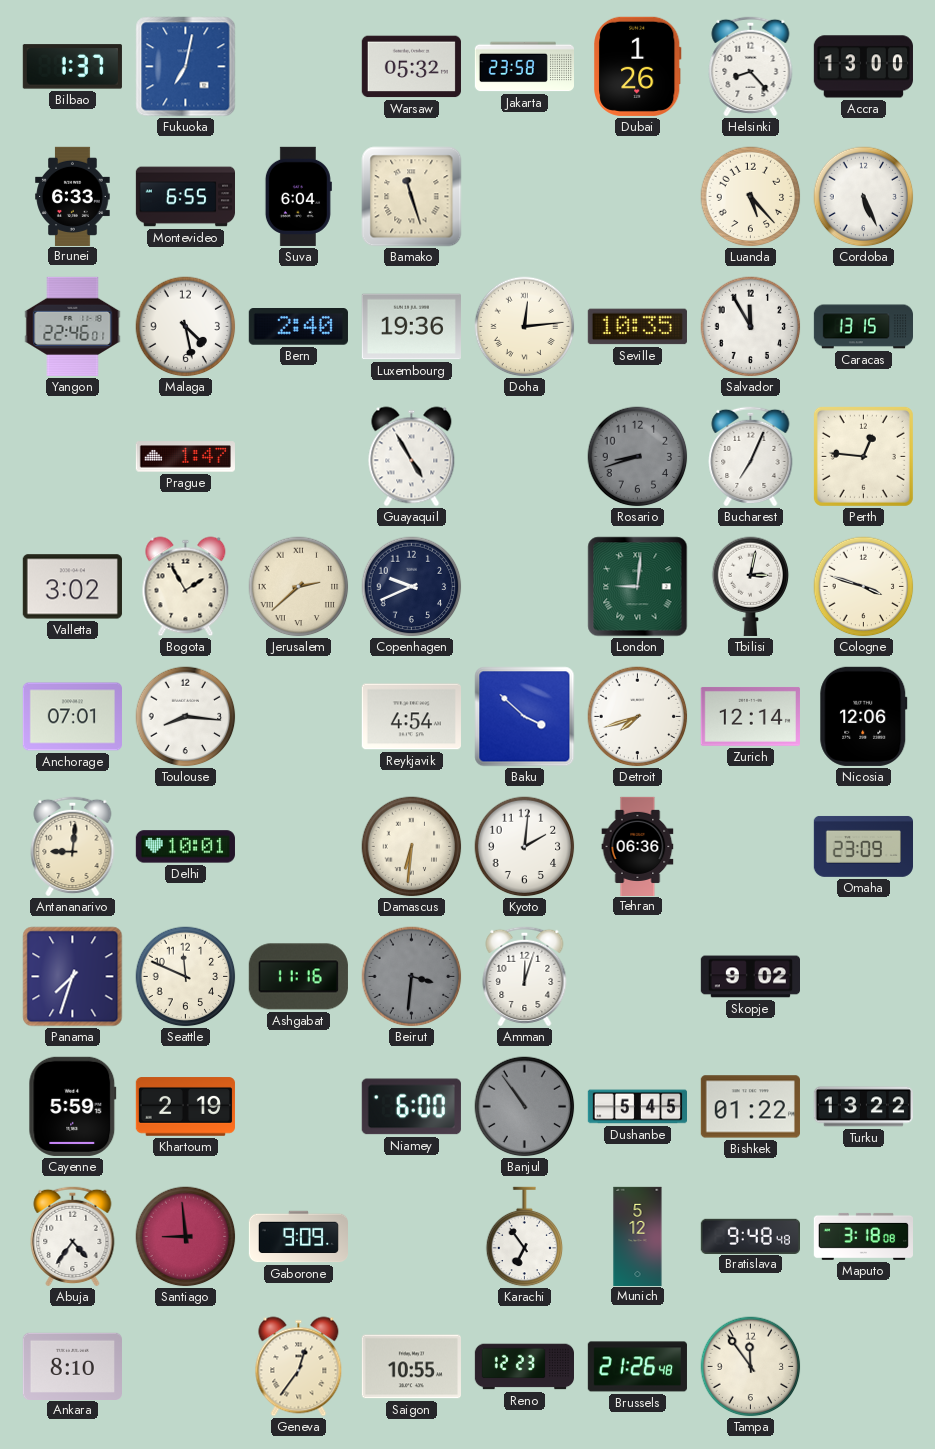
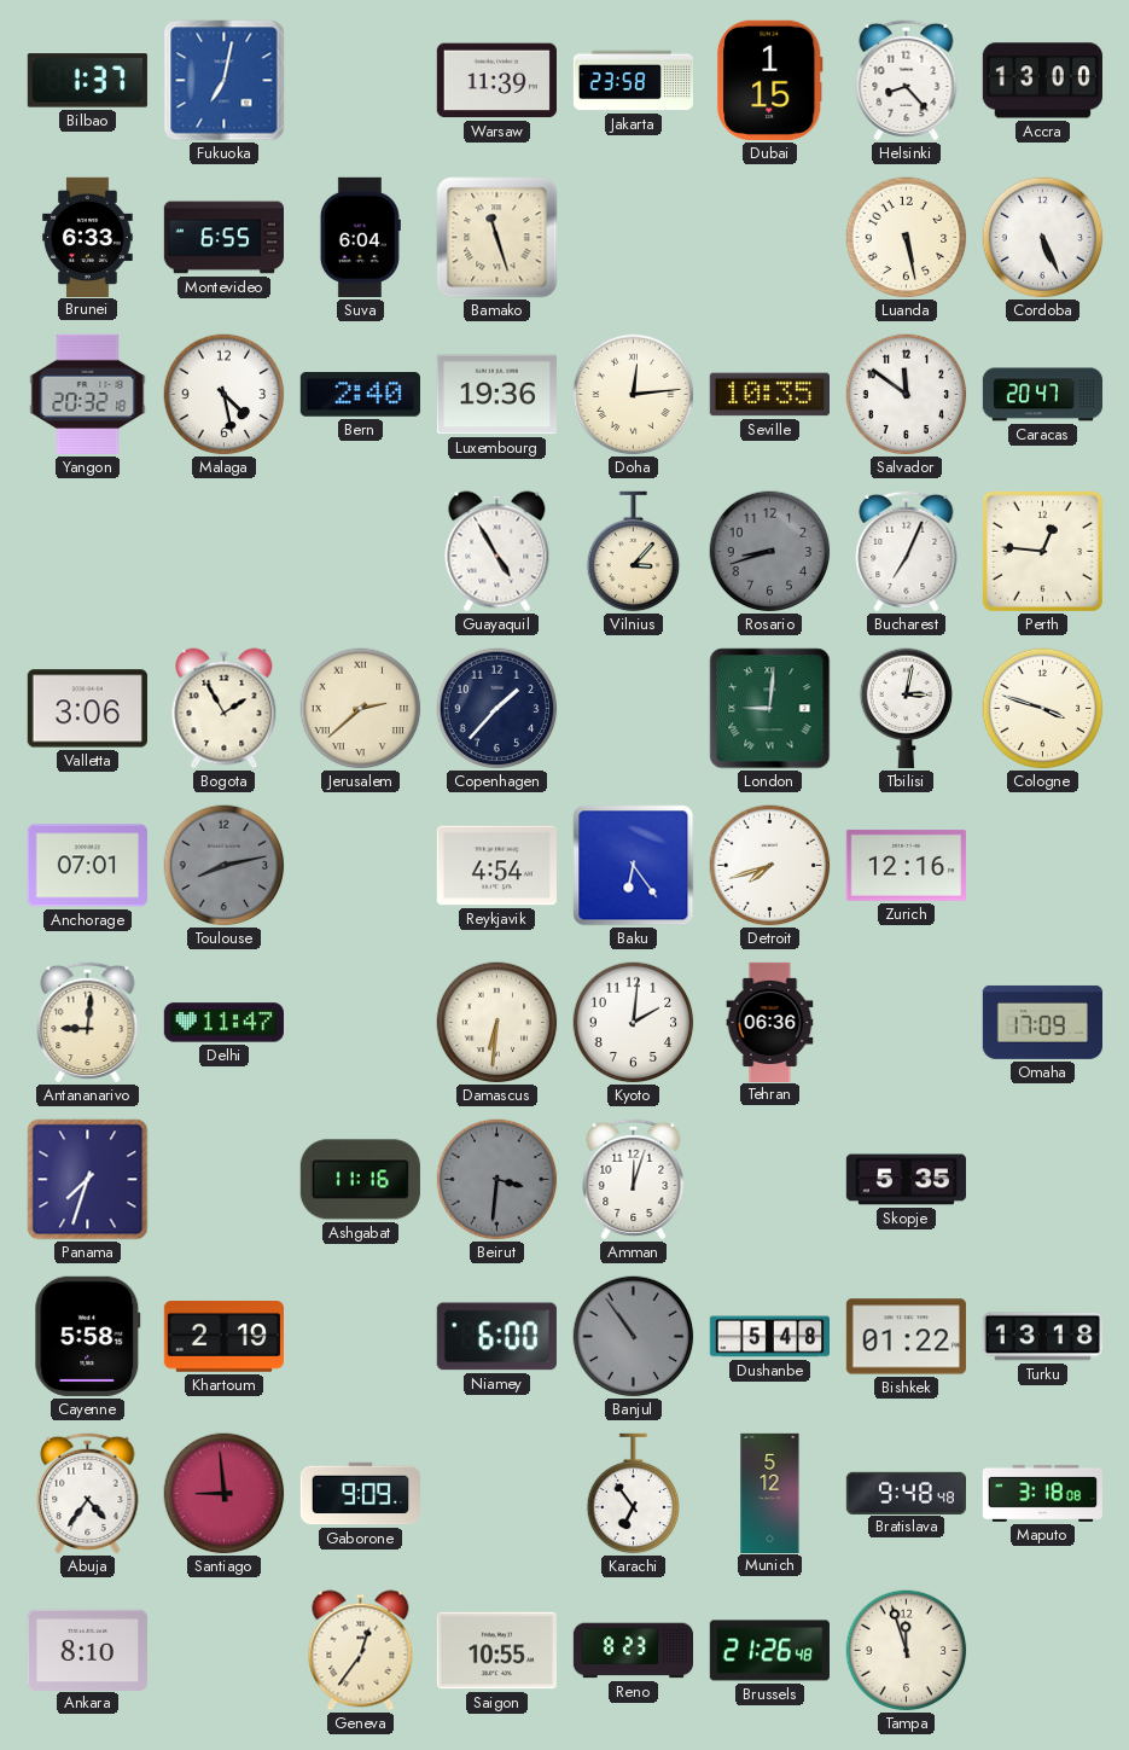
Warsaw: 05:32 -> 11:39 (496, 81)
Dubai: 1:26 -> 1:15 (770, 80)
Luanda: 5:23 -> 5:28 (907, 238)
Yangon: 22:46 -> 20:32 (88, 394)
Salvador: 11:55 -> 11:51 (907, 395)
Caracas: 13:15 -> 20:47 (1042, 395)
Prague: 1:47 -> none (185, 457)
Vilnius: none -> 3:07 (634, 552)
Valletta: 3:02 -> 3:06 (87, 709)
Copenhagen: 9:41 -> 1:37 (497, 709)
Toulouse: 8:16 -> 8:13 (225, 866)
Toulouse dial: white -> grey (225, 866)
Baku: 3:52 -> 6:24 (634, 866)
Zurich: 12:14 -> 12:16 (906, 865)
Nicosia: 12:06 -> none (864, 716)
Delhi: 10:01 -> 11:47 (223, 1023)
Omaha: 23:09 -> 17:09 (1042, 1022)
Seattle: 11:49 -> none (186, 977)
Skopje: 9:02 -> 5:35 (906, 1180)
Cayenne: 5:59 -> 5:58 (88, 1336)
Dushanbe: 5:45 -> 5:48 (769, 1337)
Turku: 13:22 -> 13:18 (1042, 1337)
Reno: 12:23 -> 8:23 (633, 1651)
Tampa: 11:54 -> 11:57 (907, 1651)
